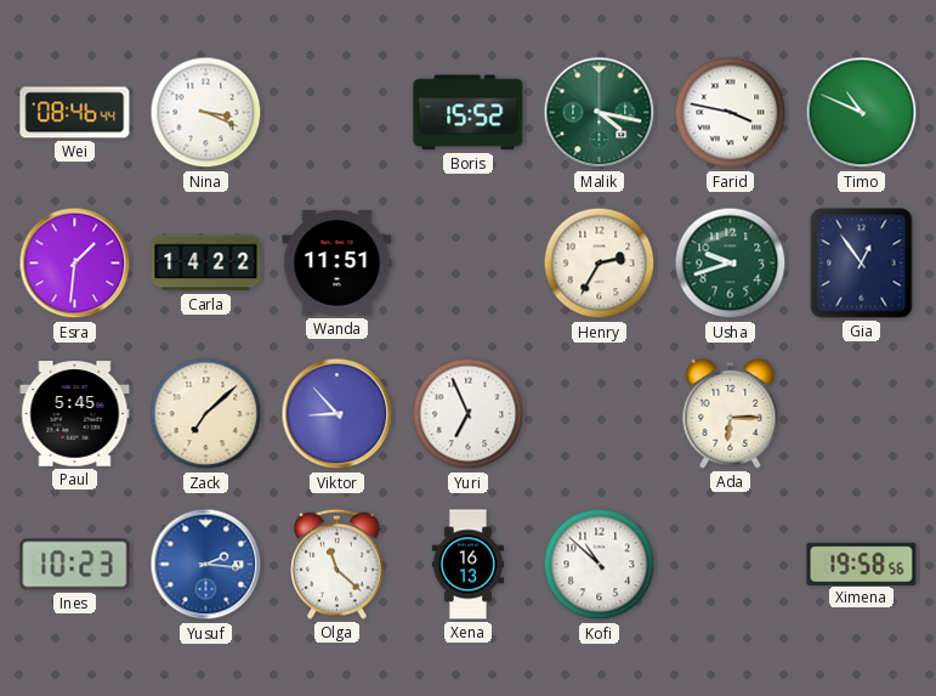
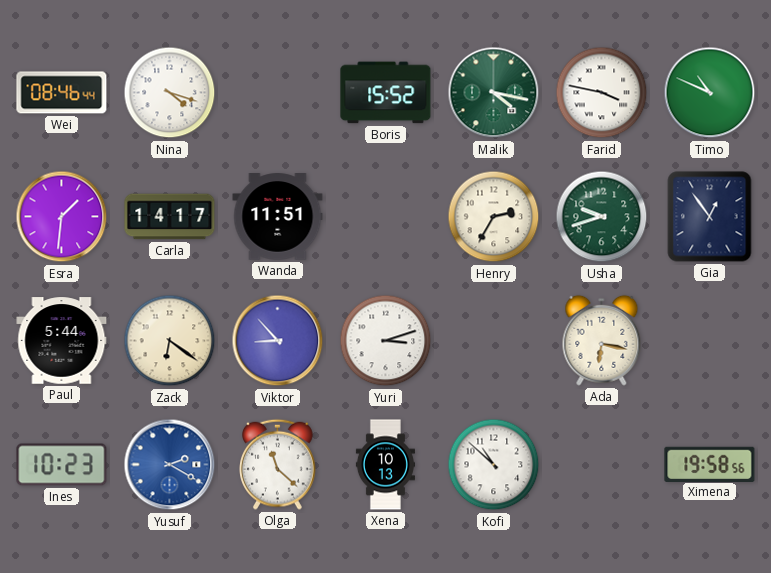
Nina: 3:19 -> 4:18 (170, 93)
Carla: 14:22 -> 14:17 (170, 217)
Paul: 5:45 -> 5:44 (62, 341)
Zack: 7:08 -> 6:21 (170, 341)
Yuri: 6:56 -> 3:12 (386, 341)
Ada: 6:15 -> 6:17 (602, 340)
Yusuf: 2:16 -> 2:20 (170, 465)
Xena: 16:13 -> 10:13 (385, 465)
